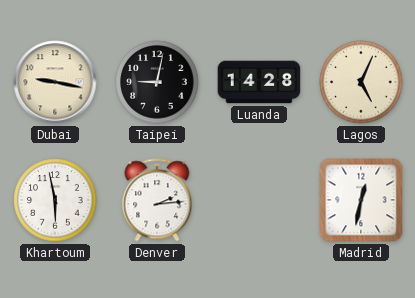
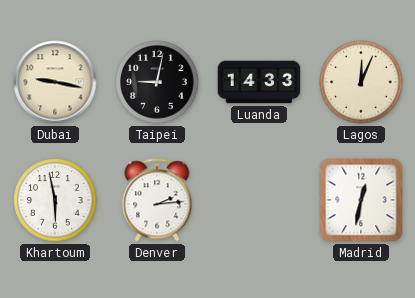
Luanda: 14:28 -> 14:33 (259, 82)
Lagos: 5:04 -> 12:04 (361, 82)
